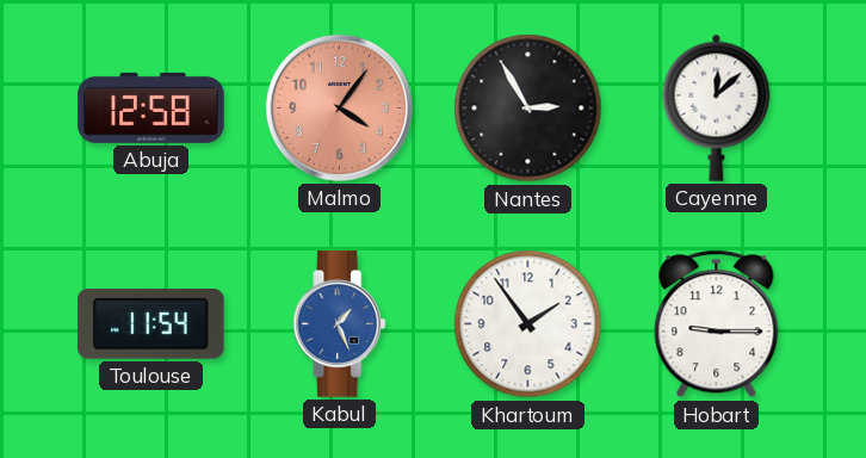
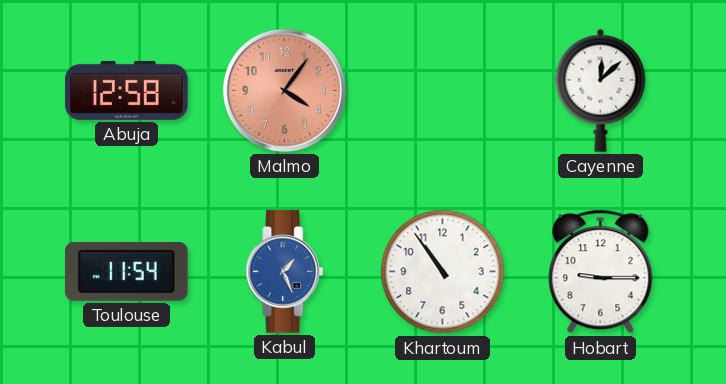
Nantes: 2:55 -> none (528, 109)
Khartoum: 1:54 -> 10:54 (443, 272)
